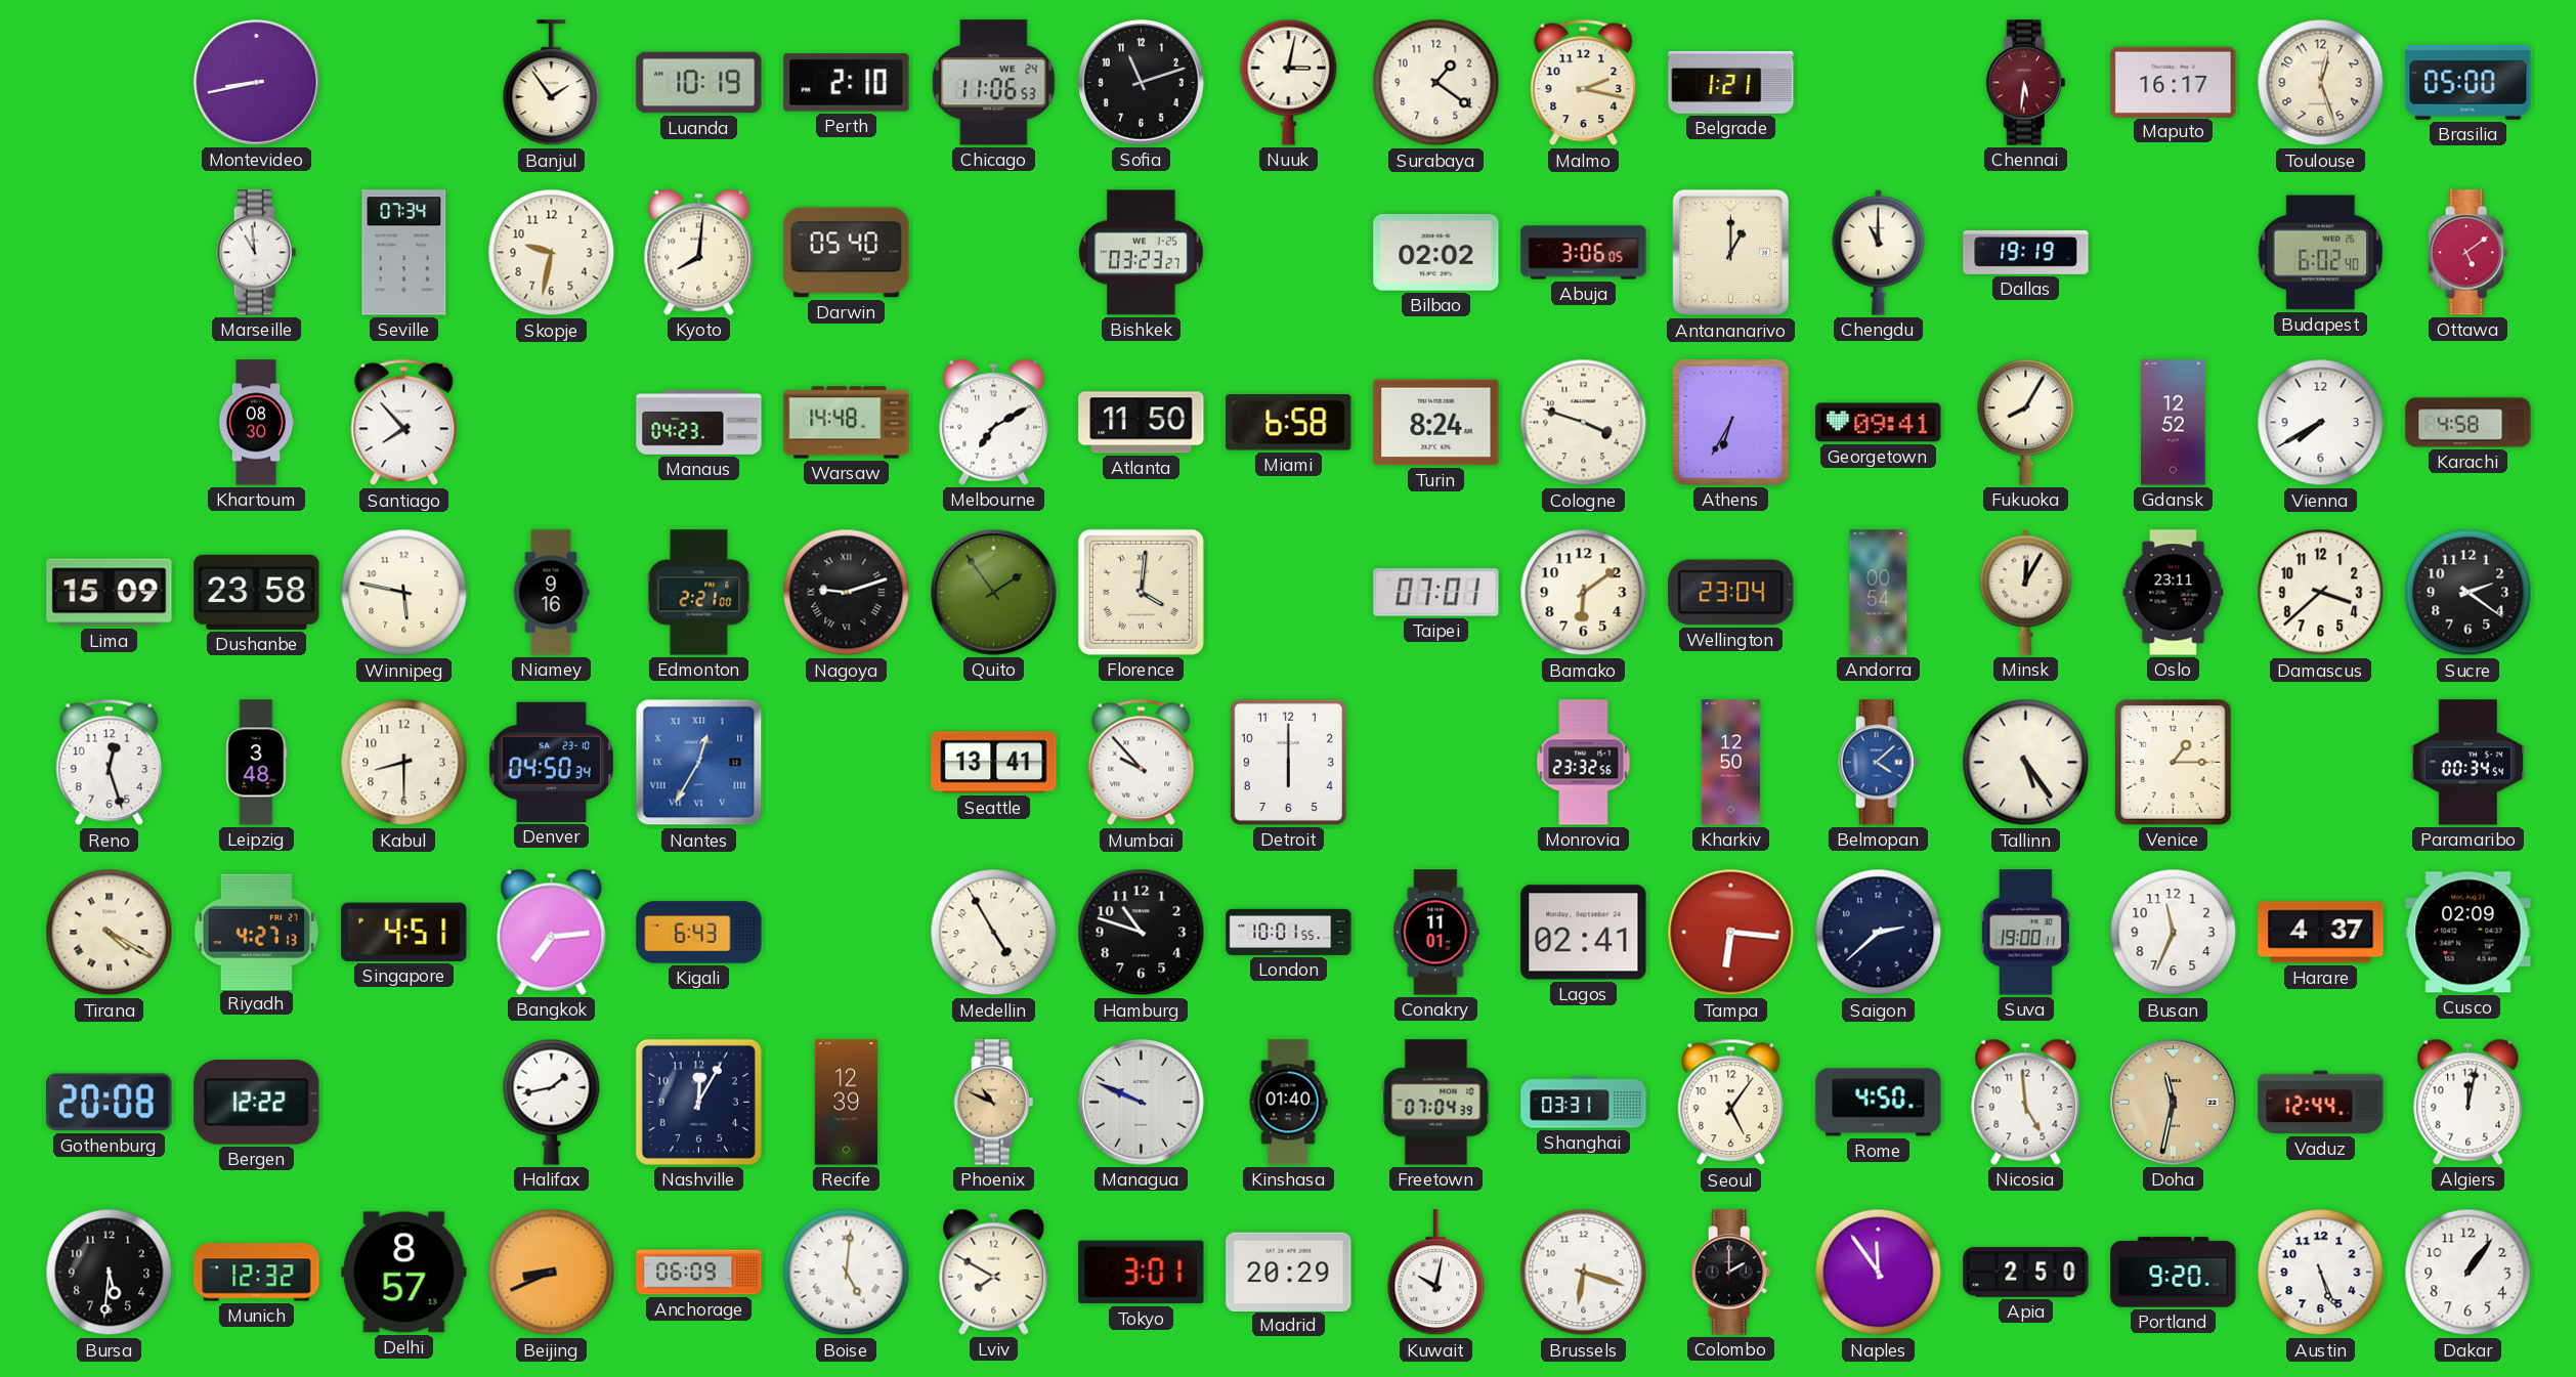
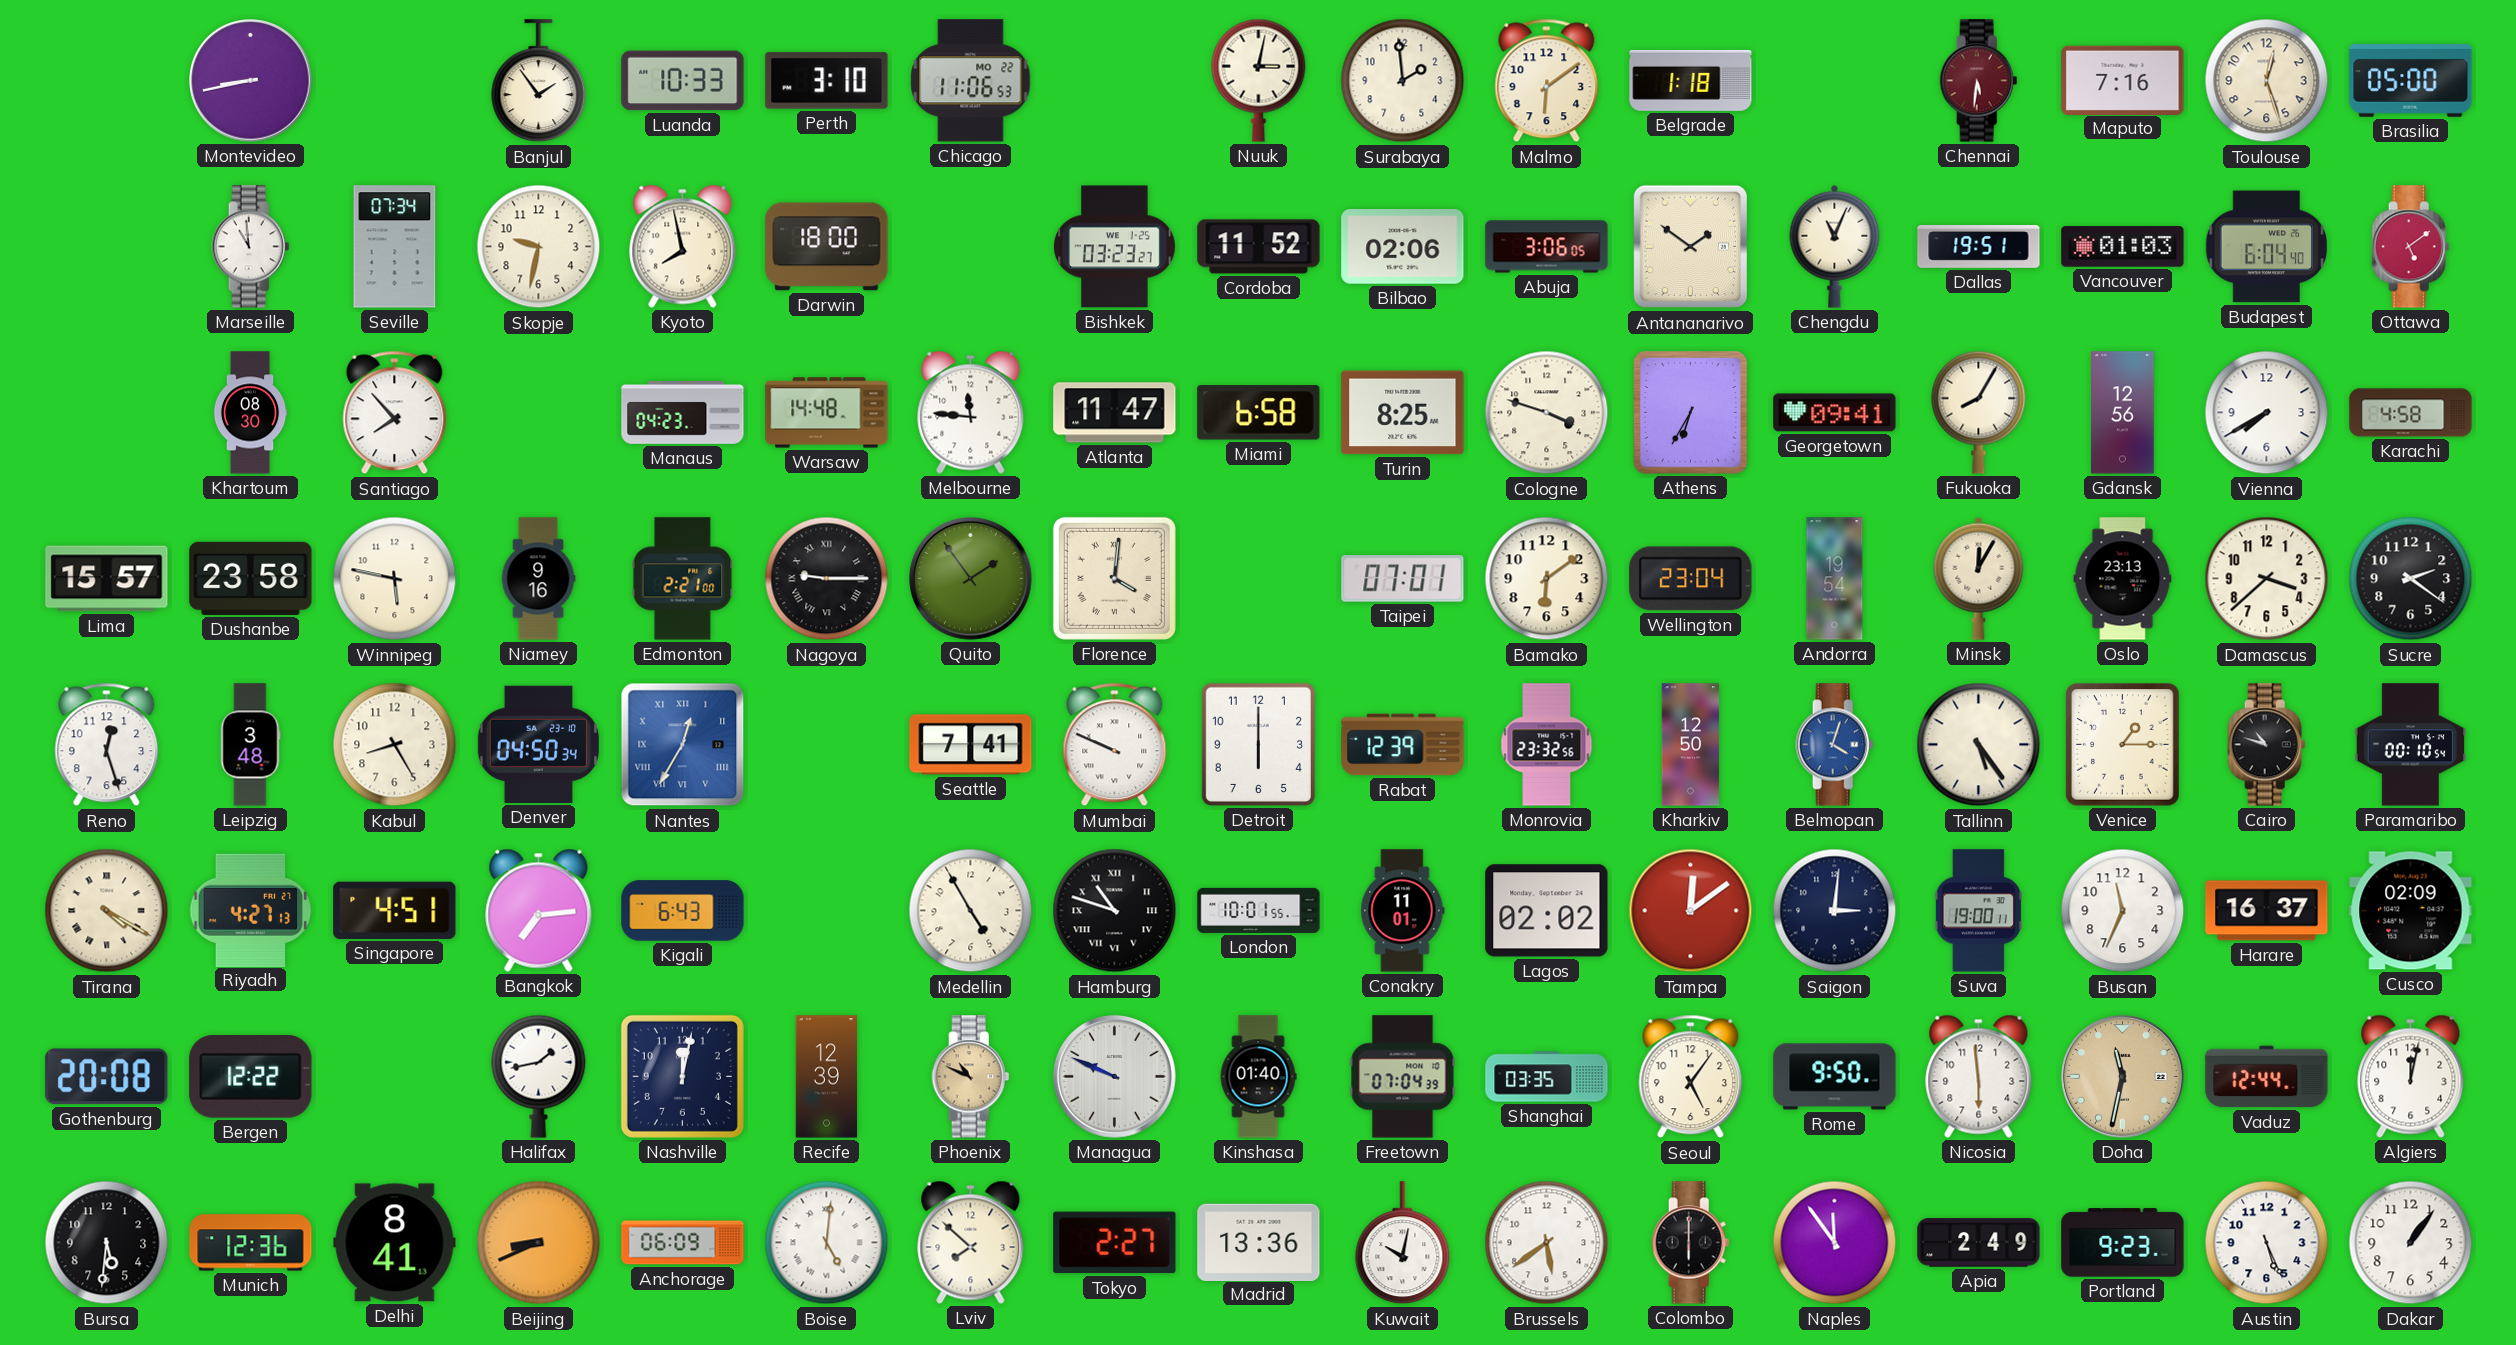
Luanda: 10:19 -> 10:33 (683, 81)
Perth: 2:10 -> 3:10 (827, 81)
Chicago date: WE 24 -> MO 22 (971, 81)
Sofia: 11:12 -> none (1142, 83)
Surabaya: 1:21 -> 1:59 (1403, 81)
Malmo: 2:17 -> 6:09 (1547, 81)
Belgrade: 1:21 -> 1:18 (1691, 80)
Maputo: 16:17 -> 7:16 (2123, 80)
Kyoto: 8:01 -> 7:58 (683, 246)
Darwin: 05:40 -> 18:00 (827, 247)
Cordoba: none -> 11:52 (1259, 247)
Bilbao: 02:02 -> 02:06 (1403, 247)
Antananarivo: 1:00 -> 1:51 (1691, 247)
Chengdu: 11:00 -> 11:04 (1835, 246)
Dallas: 19:19 -> 19:51 (1979, 247)
Vancouver: none -> 01:03 (2123, 247)
Budapest: 6:02 -> 6:04 (2267, 247)
Melbourne: 7:10 -> 11:46 (971, 412)
Atlanta: 11:50 -> 11:47 (1115, 413)
Turin: 8:24 -> 8:25 (1403, 413)
Gdansk: 12:52 -> 12:56 (2123, 413)
Lima: 15:09 -> 15:57 (107, 579)
Nagoya: 9:12 -> 9:15 (827, 579)
Andorra: 00:54 -> 19:54 (1835, 579)
Oslo: 23:11 -> 23:13 (2123, 579)
Kabul: 8:30 -> 8:25 (395, 745)
Seattle: 13:41 -> 7:41 (971, 745)
Mumbai: 9:53 -> 9:49 (1115, 745)
Rabat: none -> 12:39 (1403, 745)
Belmopan: 4:08 -> 4:03 (1835, 745)
Cairo: none -> 10:48 (2267, 745)
Paramaribo: 00:34 -> 00:10 (2411, 745)
Hamburg numerals: Arabic -> Roman (1115, 911)
Lagos: 02:41 -> 02:02 (1547, 911)
Tampa: 6:16 -> 12:09 (1691, 911)
Saigon: 2:38 -> 3:01 (1835, 911)
Harare: 4:37 -> 16:37 (2267, 911)
Nashville: 12:05 -> 12:02 (682, 1076)
Shanghai: 03:31 -> 03:35 (1547, 1077)
Rome: 4:50 -> 9:50 (1835, 1077)
Nicosia: 4:59 -> 5:59 (1979, 1076)
Munich: 12:32 -> 12:36 (251, 1243)
Delhi: 8:57 -> 8:41 (395, 1243)
Lviv: 7:50 -> 7:52 (971, 1242)
Tokyo: 3:01 -> 2:27 (1115, 1243)
Madrid: 20:29 -> 13:36 (1259, 1242)
Brussels: 6:18 -> 5:39 (1547, 1243)
Colombo: 2:00 -> 6:00 (1691, 1243)
Apia: 2:50 -> 2:49 (1979, 1243)
Portland: 9:20 -> 9:23 (2123, 1243)
